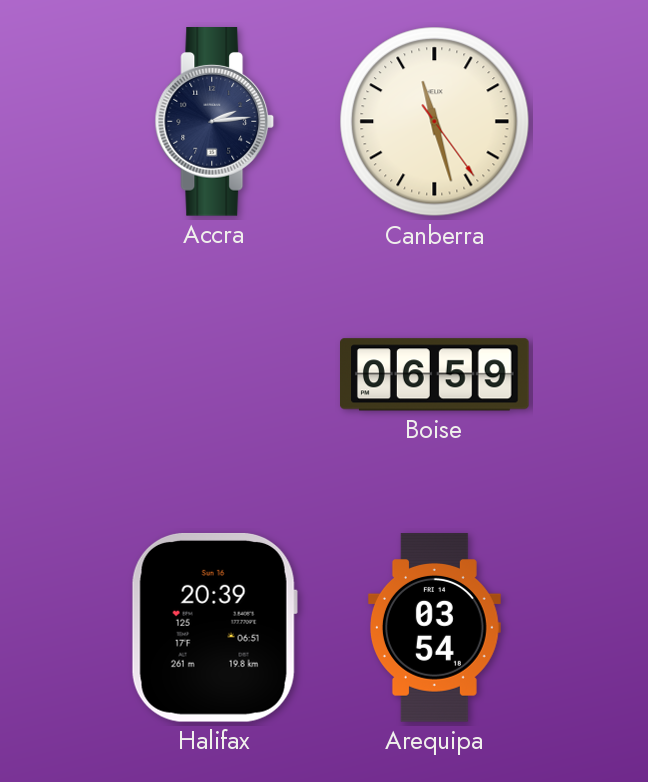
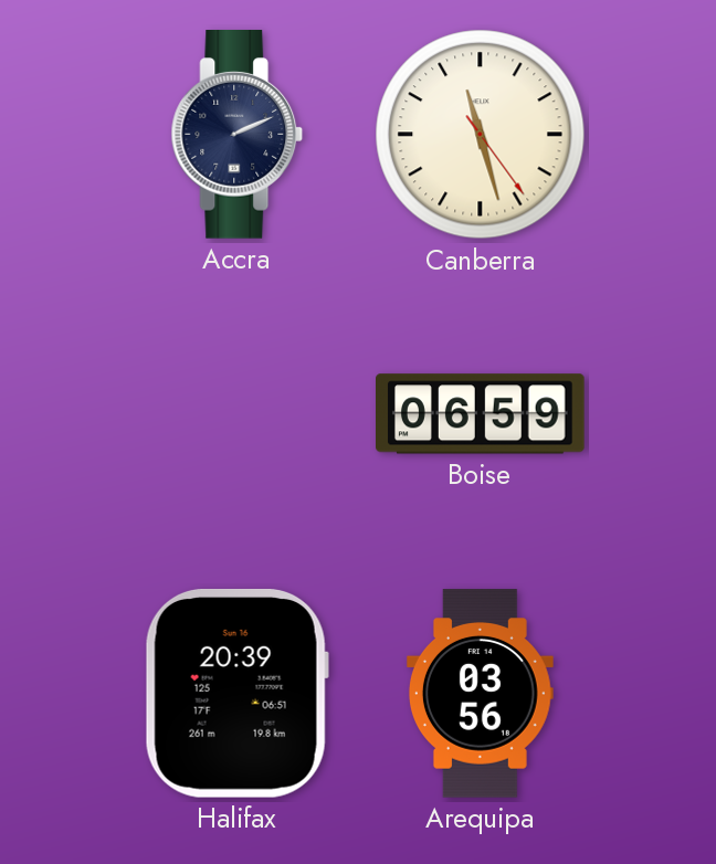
Accra: 2:14 -> 2:11 (238, 135)
Arequipa: 03:54 -> 03:56 (480, 694)
